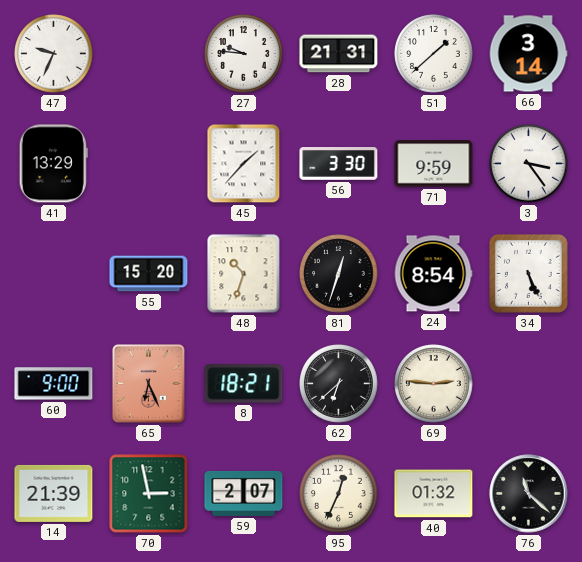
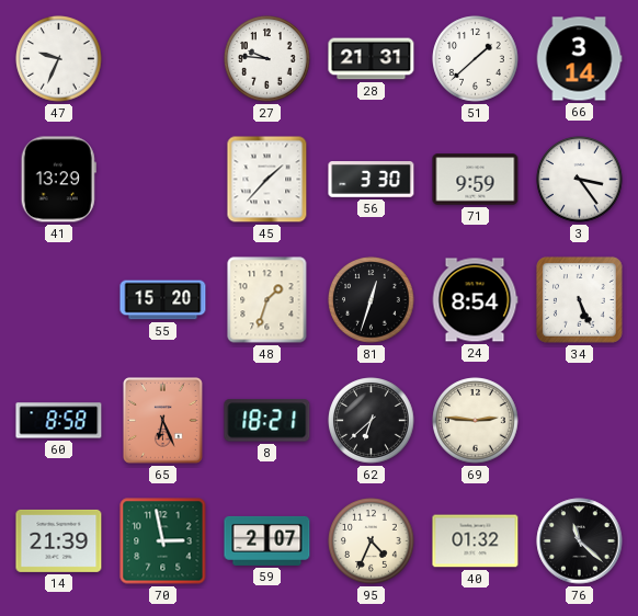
48: 10:33 -> 1:33 (267, 300)
60: 9:00 -> 8:58 (59, 421)
95: 12:34 -> 4:34 (372, 541)
